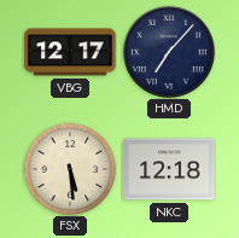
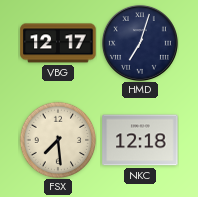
HMD: 7:07 -> 7:03 (140, 43)
FSX: 5:29 -> 7:29 (58, 140)
